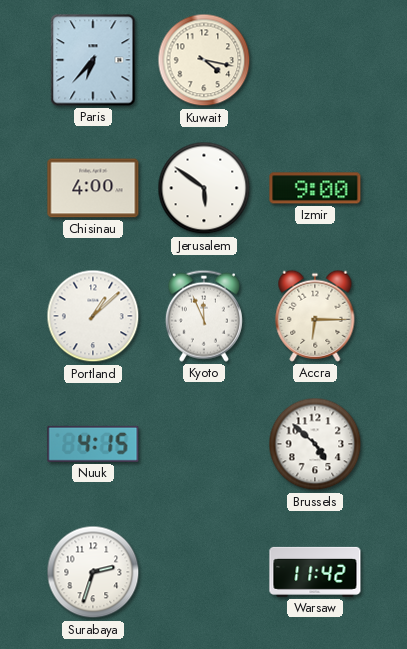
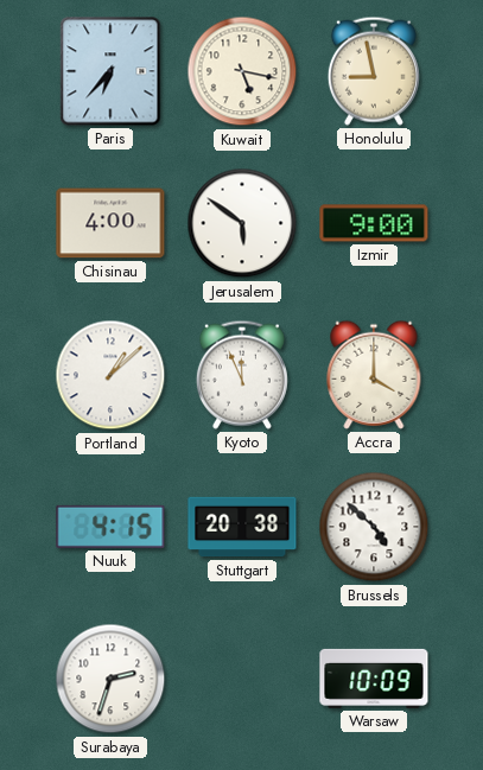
Kuwait: 4:17 -> 5:17 (242, 71)
Honolulu: none -> 8:58 (374, 71)
Accra: 6:15 -> 4:00 (374, 375)
Stuttgart: none -> 20:38 (242, 527)
Warsaw: 11:42 -> 10:09 (374, 679)
